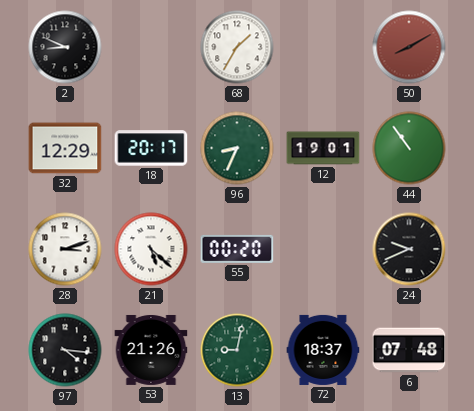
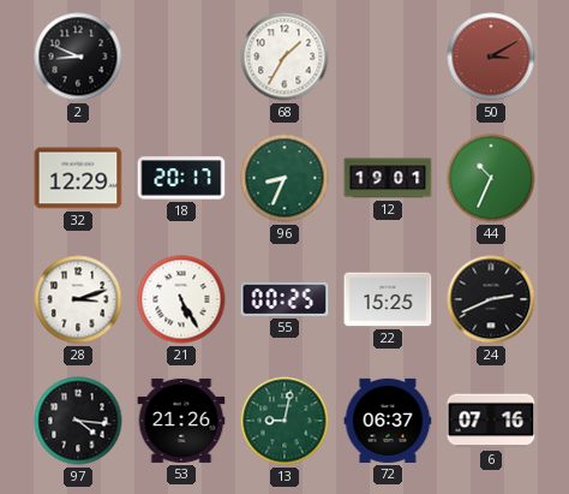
50: 8:10 -> 3:10 (491, 56)
44: 10:54 -> 10:34 (491, 178)
21: 5:22 -> 5:25 (181, 299)
55: 00:20 -> 00:25 (284, 299)
22: none -> 15:25 (388, 299)
24: 9:41 -> 2:41 (491, 299)
72: 18:37 -> 06:37 (388, 421)
6: 07:48 -> 07:16 (491, 421)
